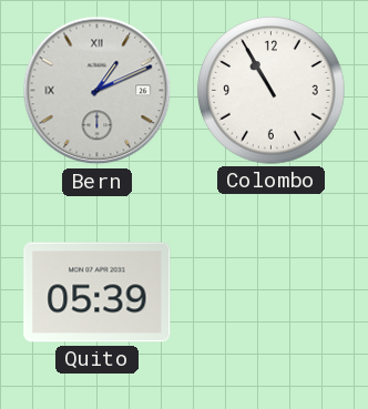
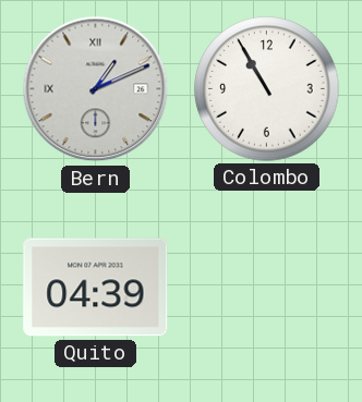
Quito: 05:39 -> 04:39 (96, 288)
